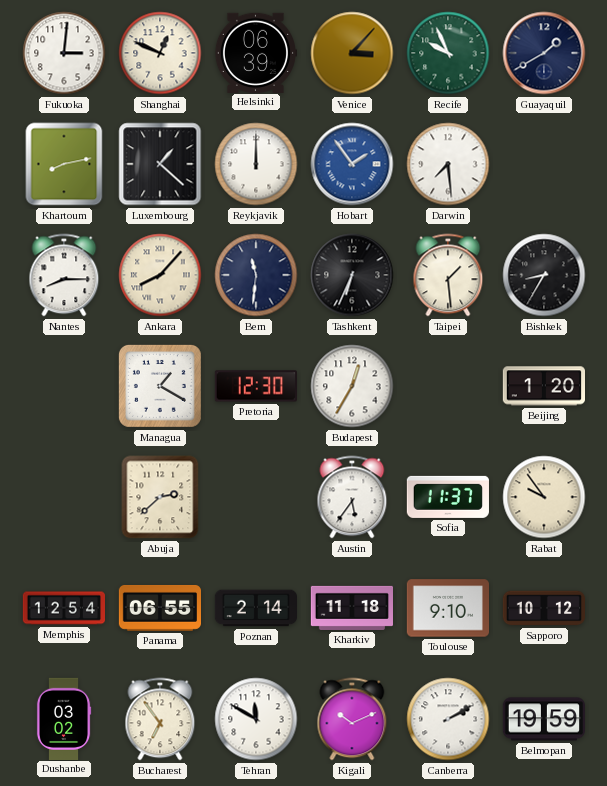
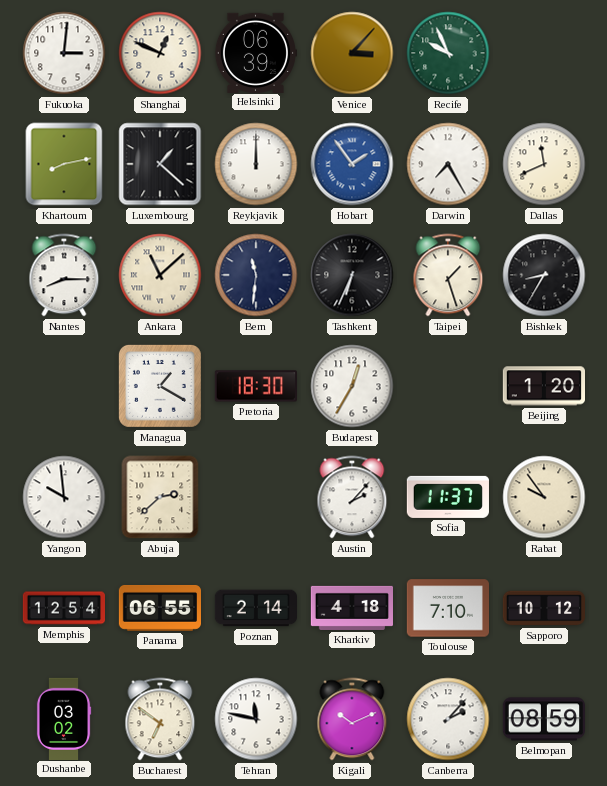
Guayaquil: 1:40 -> none (544, 53)
Darwin: 7:29 -> 7:25 (448, 164)
Dallas: none -> 11:41 (544, 164)
Ankara: 8:07 -> 11:08 (160, 275)
Taipei: 1:29 -> 1:27 (448, 275)
Pretoria: 12:30 -> 18:30 (256, 386)
Yangon: none -> 9:59 (64, 497)
Austin: 5:36 -> 2:07 (352, 497)
Kharkiv: 11:18 -> 4:18 (351, 608)
Toulouse: 9:10 -> 7:10 (447, 608)
Bucharest: 6:54 -> 6:51 (160, 719)
Tehran: 11:50 -> 11:47 (256, 719)
Canberra: 2:10 -> 2:07 (448, 719)
Belmopan: 19:59 -> 08:59 (543, 719)
